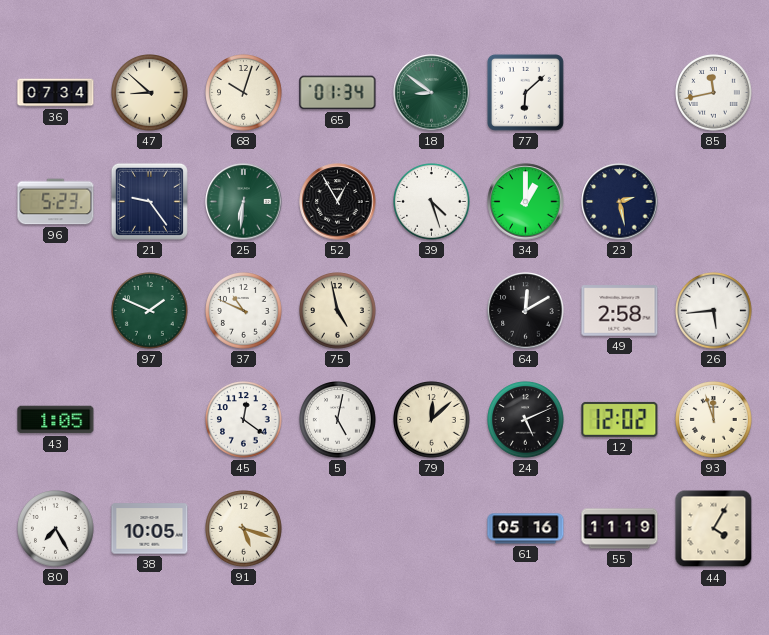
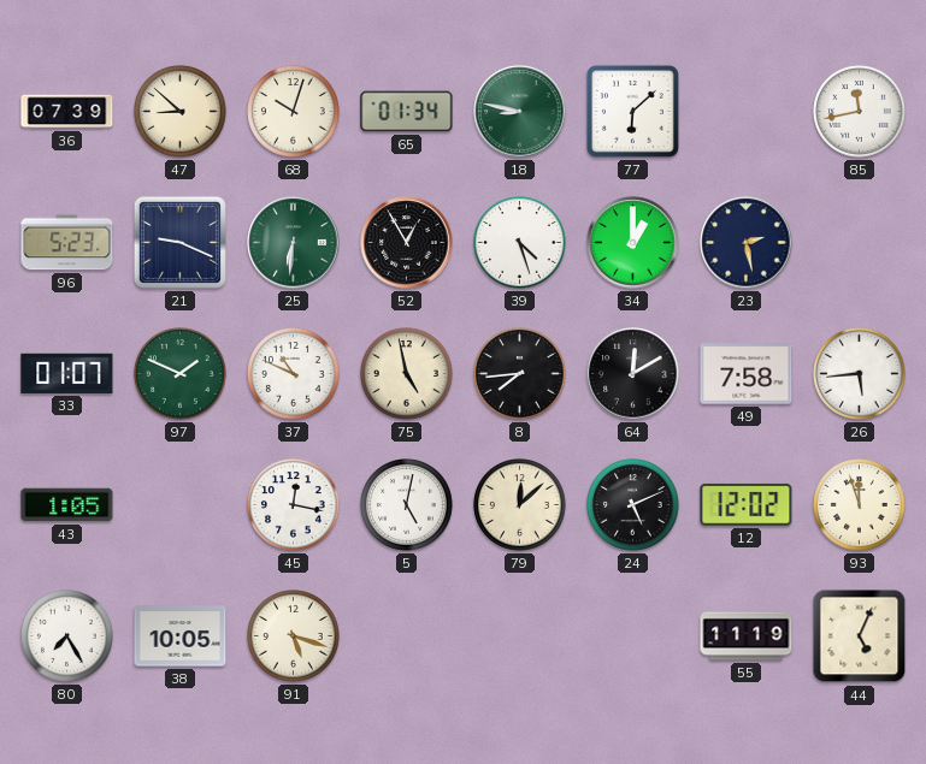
36: 07:34 -> 07:39 (67, 112)
18: 8:51 -> 8:47 (520, 112)
21: 9:24 -> 9:19 (179, 242)
33: none -> 01:07 (67, 373)
8: none -> 7:44 (520, 374)
49: 2:58 -> 7:58 (747, 374)
45: 12:21 -> 12:17 (294, 505)
61: 05:16 -> none (526, 529)
44: 4:05 -> 5:04 (860, 636)
